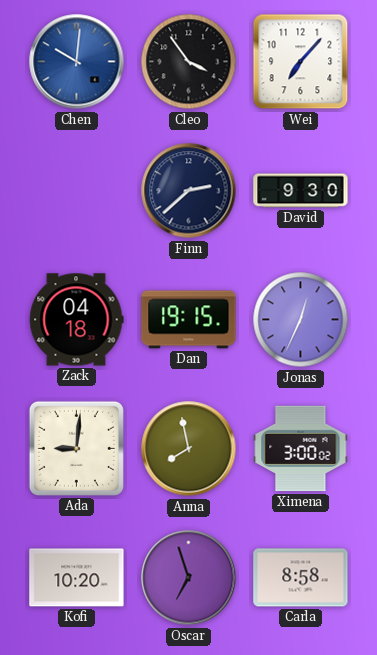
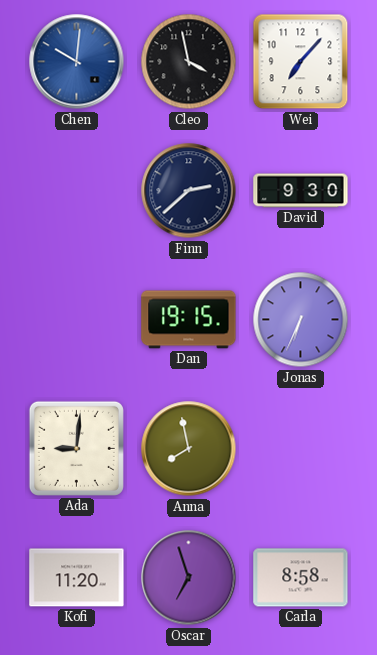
Cleo: 3:54 -> 3:58 (189, 62)
Zack: 04:18 -> none (76, 320)
Jonas: 12:34 -> 6:34 (301, 320)
Ximena: 3:00 -> none (301, 449)
Kofi: 10:20 -> 11:20 (77, 578)
